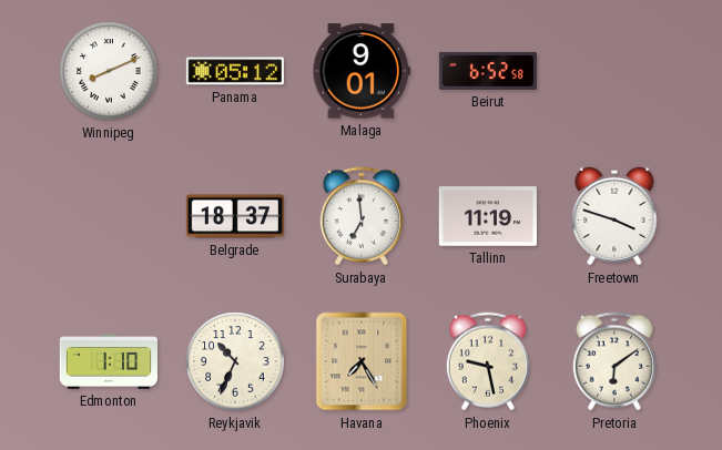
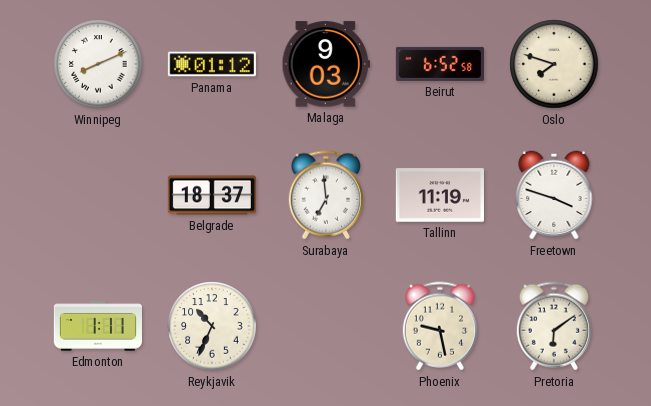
Panama: 05:12 -> 01:12 (212, 64)
Malaga: 9:01 -> 9:03 (326, 64)
Oslo: none -> 7:48 (554, 64)
Edmonton: 1:10 -> 1:11 (98, 326)
Havana: 7:25 -> none (362, 361)
